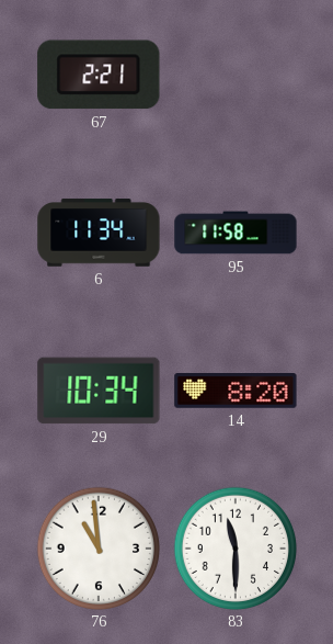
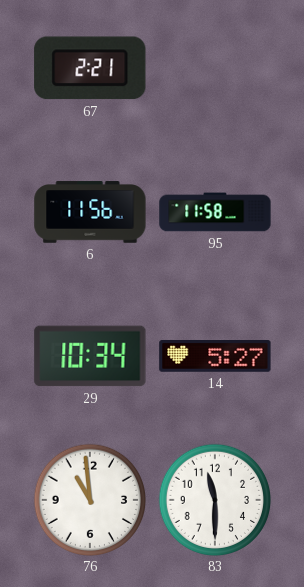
6: 11:34 -> 11:56 (90, 212)
14: 8:20 -> 5:27 (215, 357)
